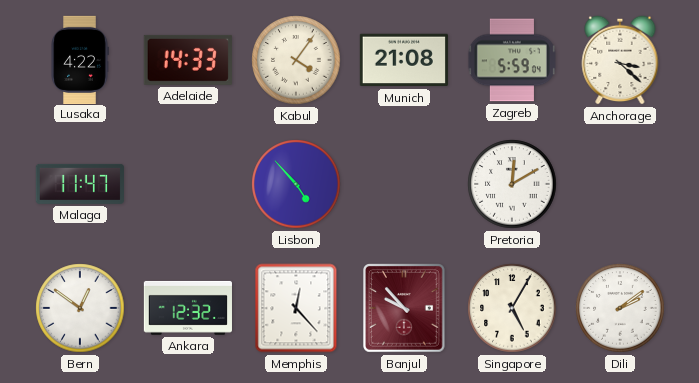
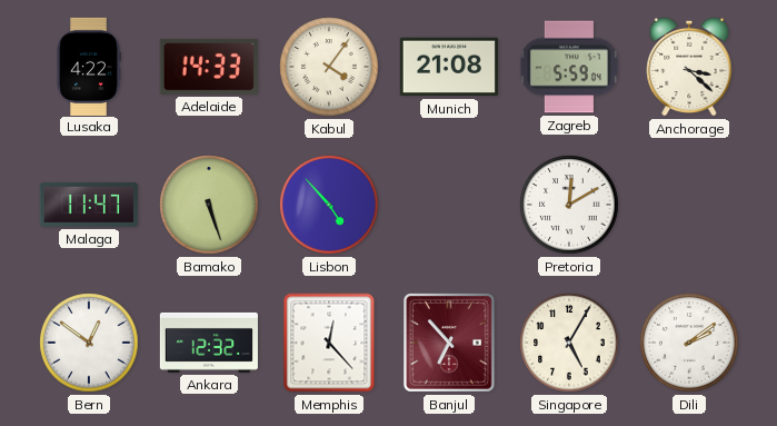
Bamako: none -> 5:27 (209, 205)
Banjul: 9:53 -> 6:53 (450, 344)
